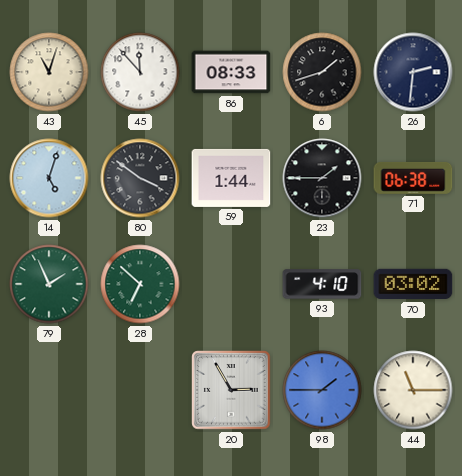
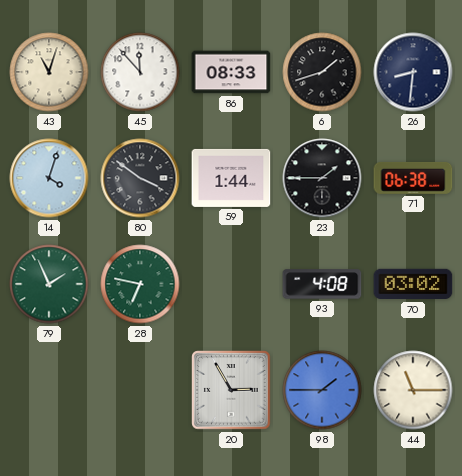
26: 2:31 -> 8:31 (413, 72)
14: 5:03 -> 4:03 (49, 178)
28: 6:52 -> 6:47 (140, 284)
93: 4:10 -> 4:08 (322, 284)
